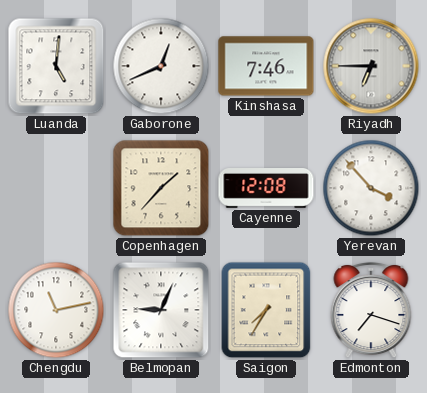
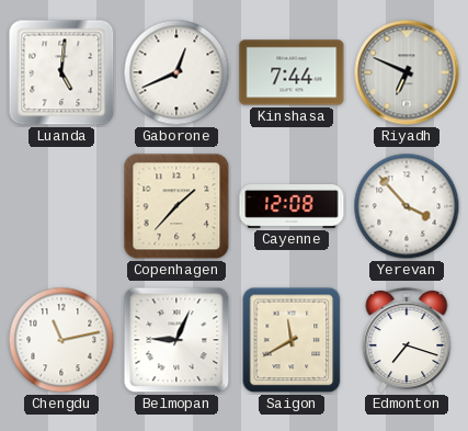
Kinshasa: 7:46 -> 7:44 (292, 72)
Riyadh: 6:45 -> 6:49 (407, 72)
Saigon: 7:35 -> 11:40 (292, 340)
